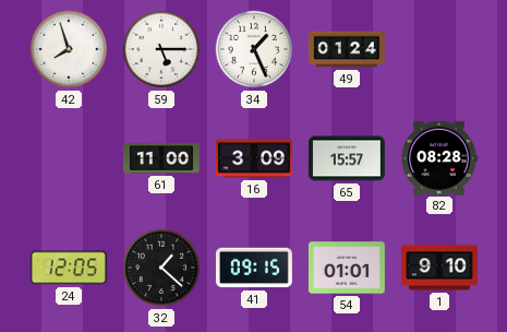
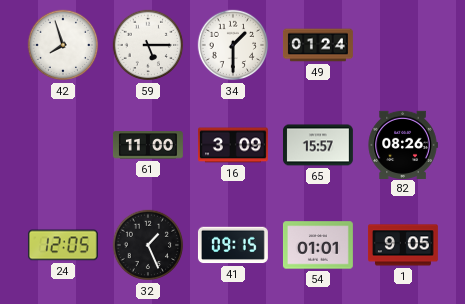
34: 1:26 -> 1:30 (233, 45)
82: 08:28 -> 08:26 (403, 144)
32: 1:22 -> 1:26 (148, 245)
1: 9:10 -> 9:05 (403, 245)
